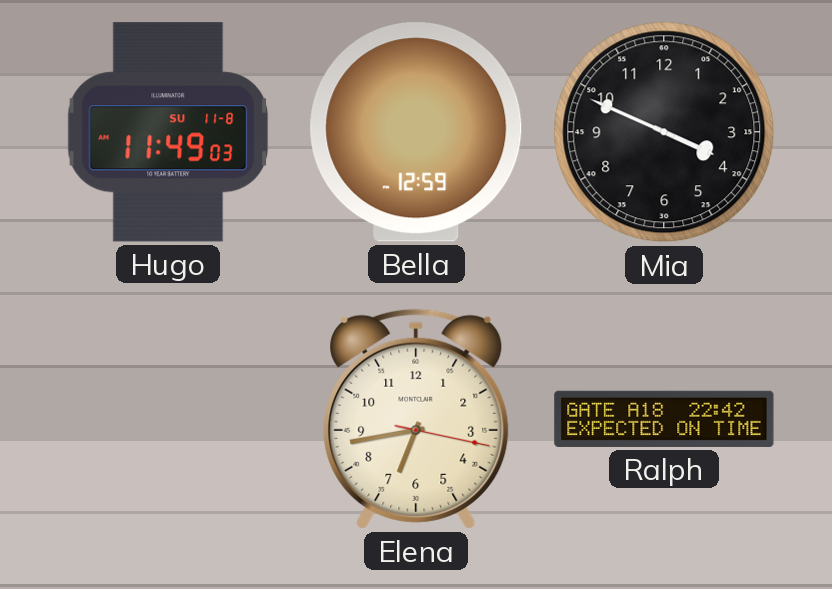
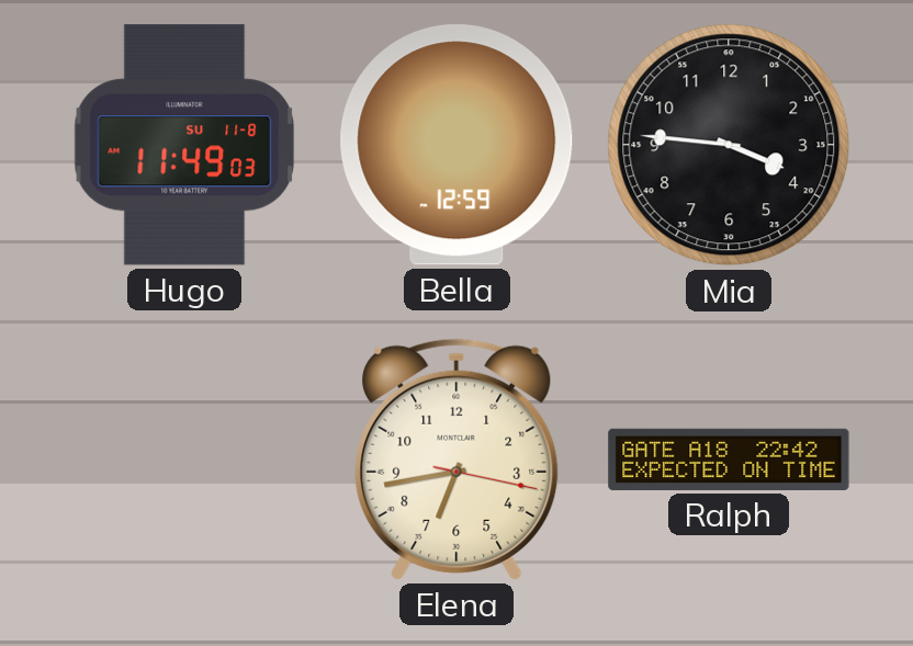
Mia: 3:49 -> 3:46 (729, 145)
